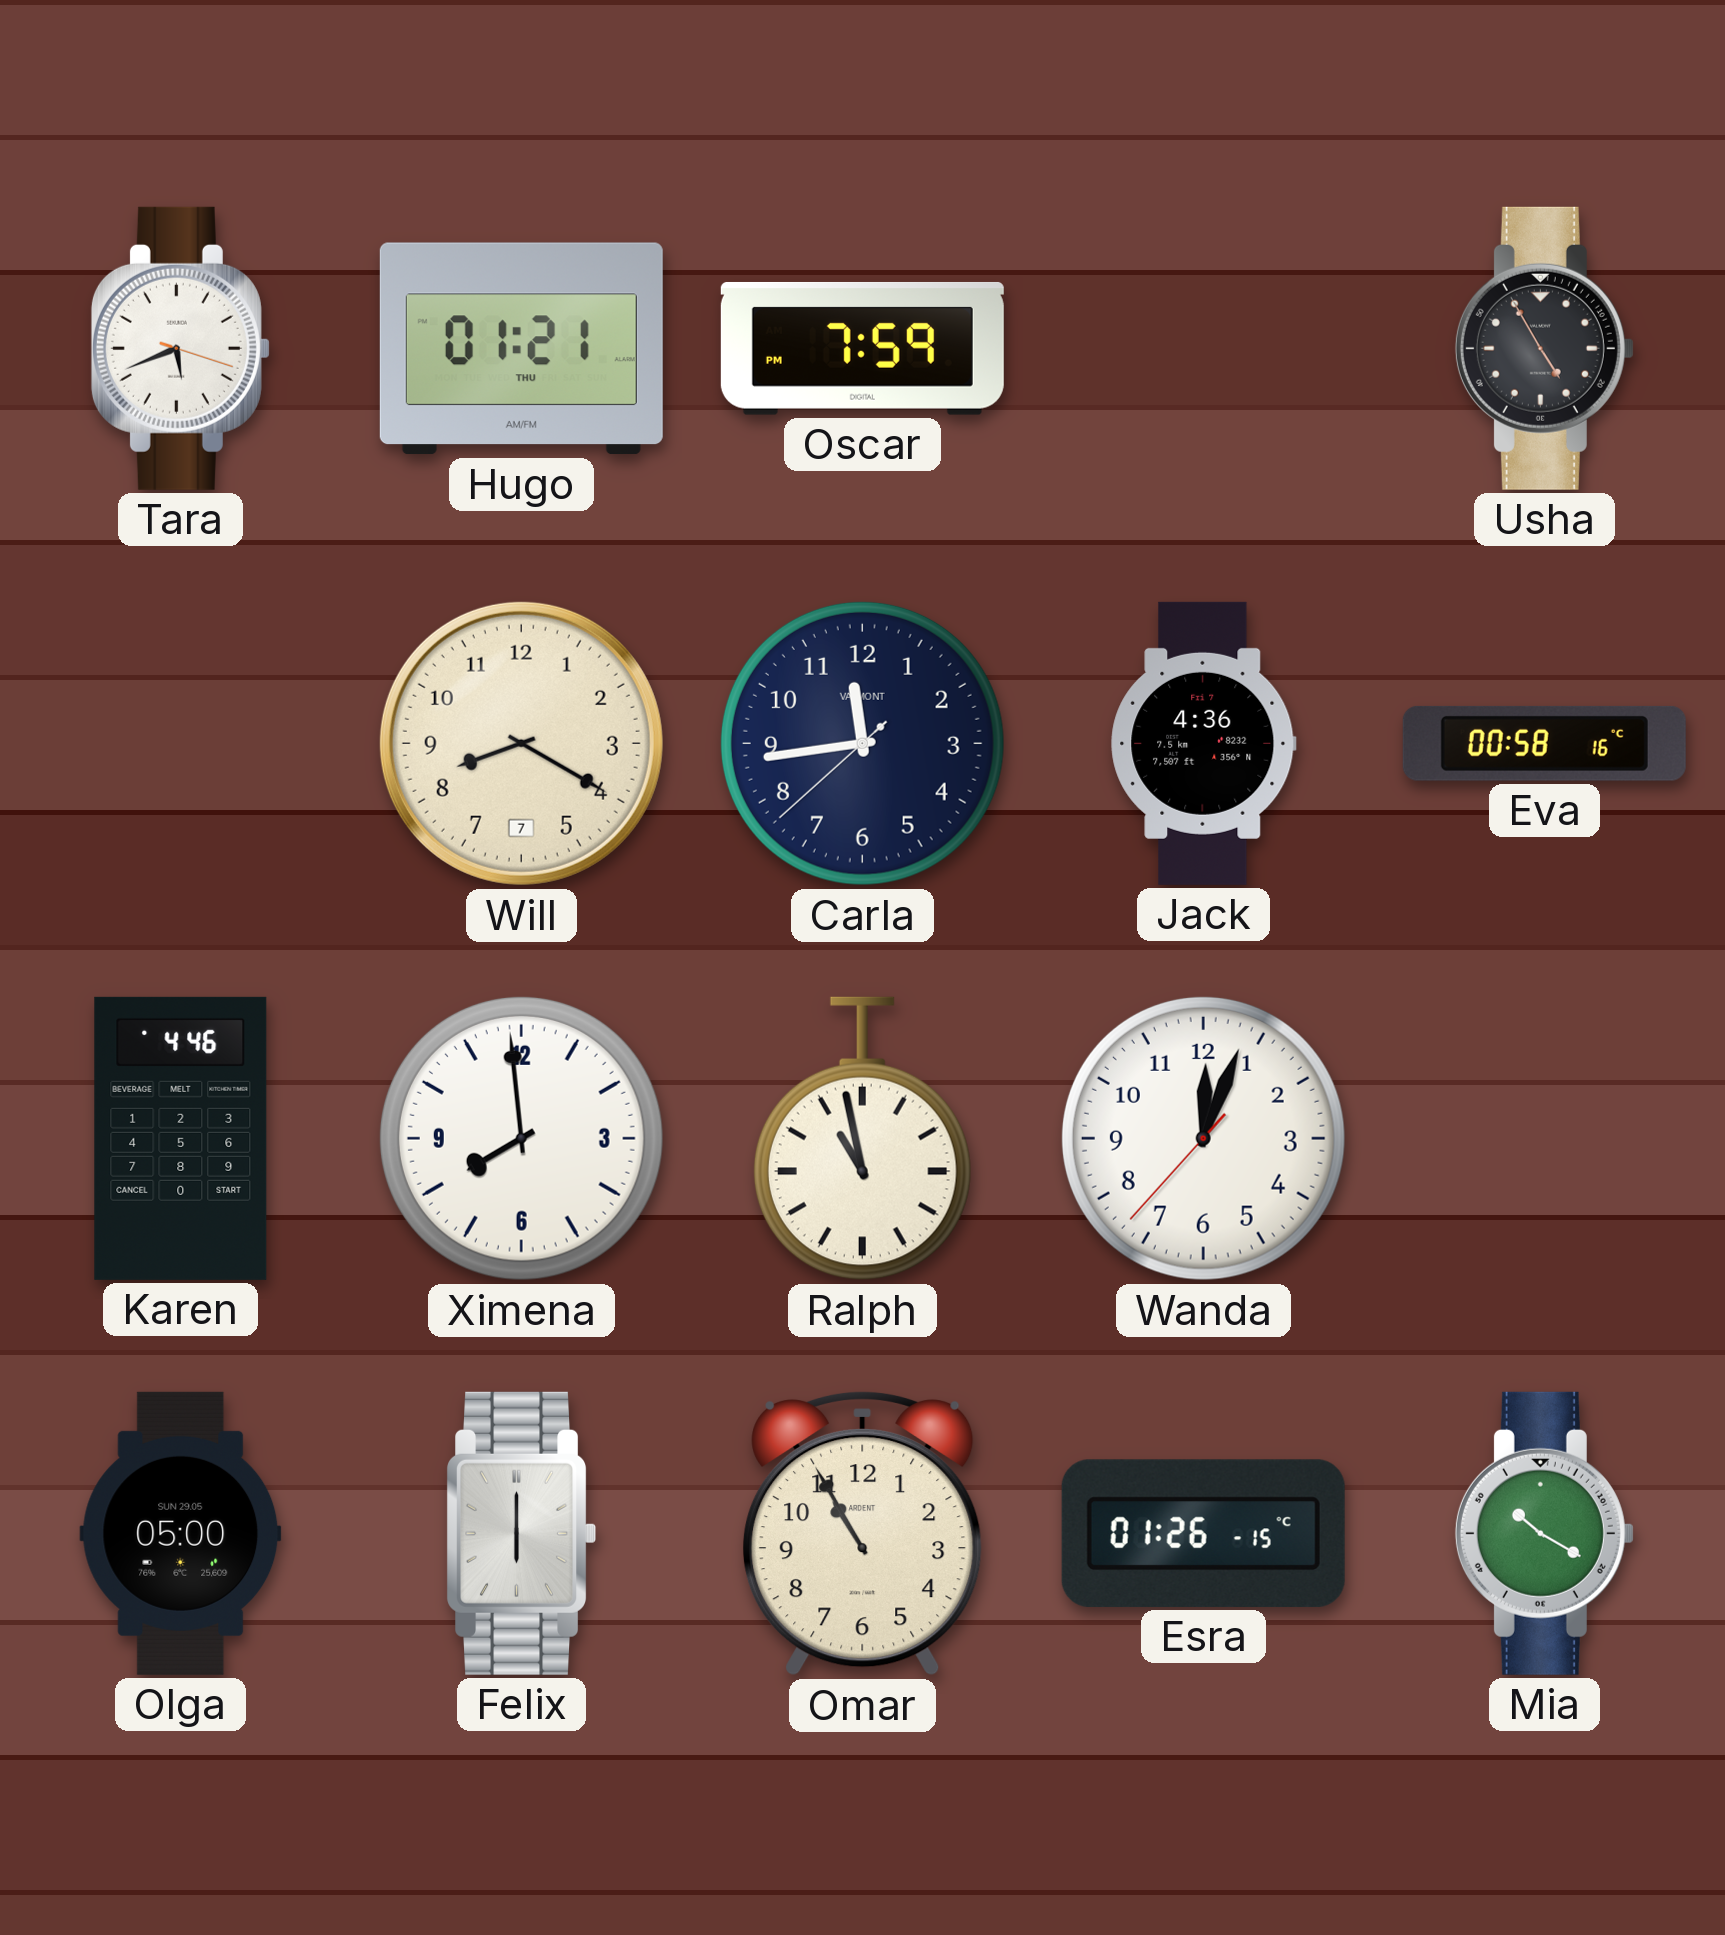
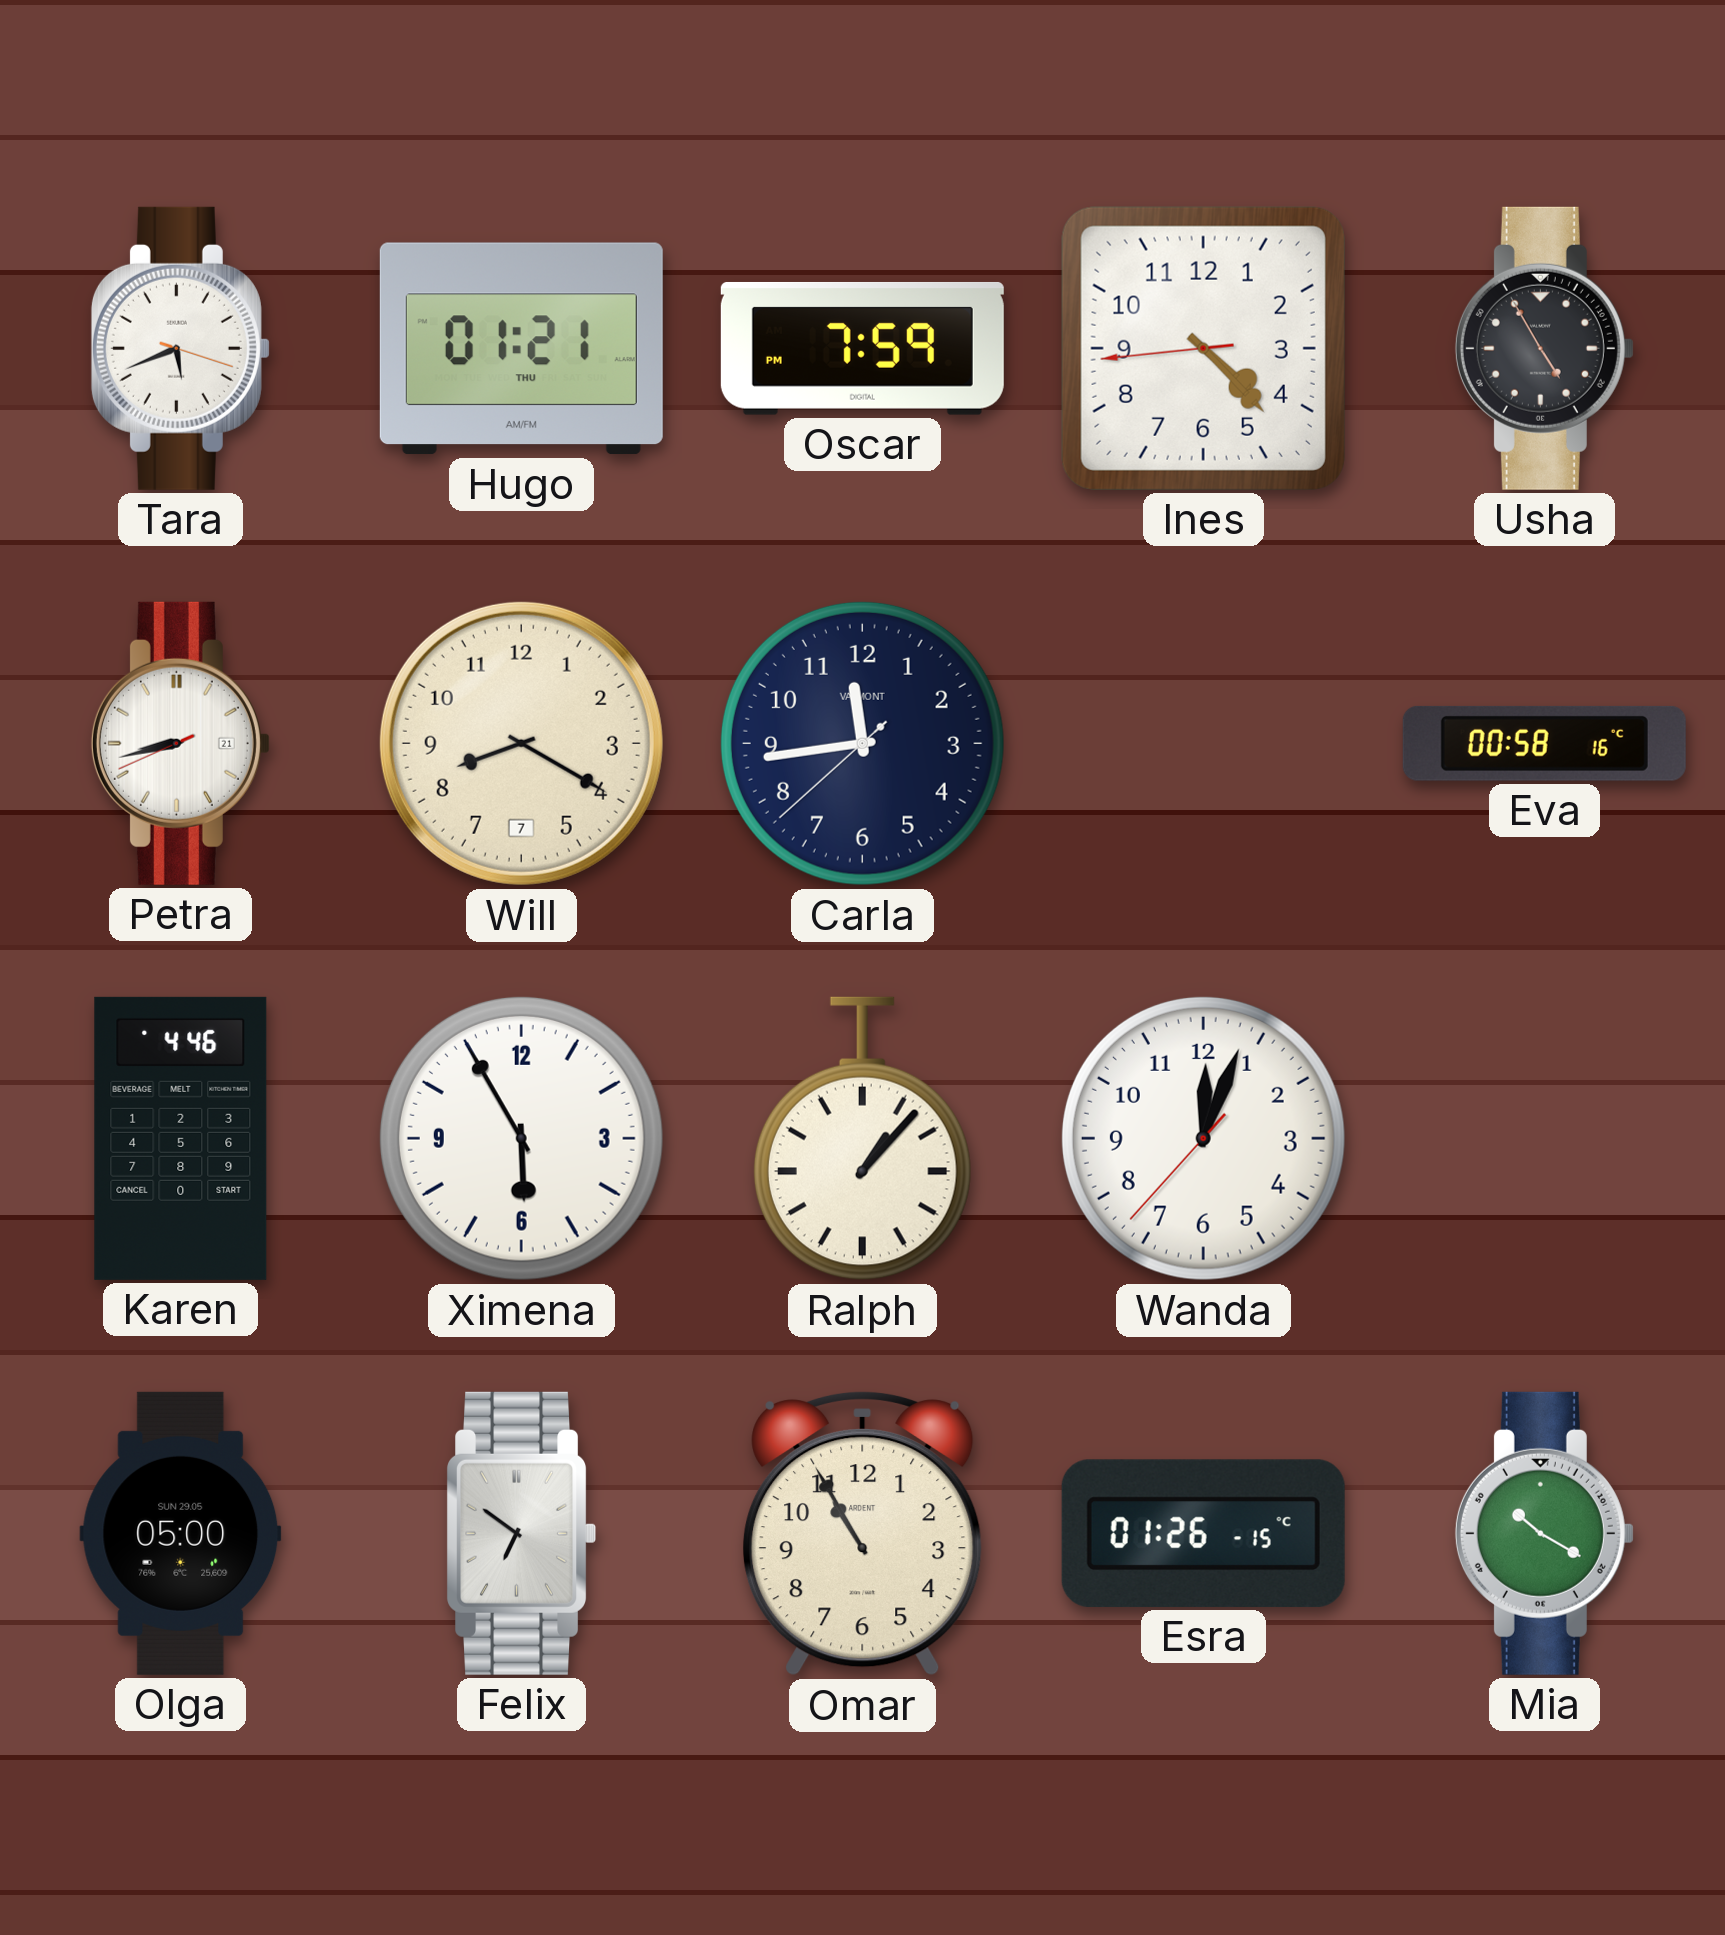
Ines: none -> 4:22 (1203, 348)
Petra: none -> 8:42 (180, 743)
Jack: 4:36 -> none (1204, 743)
Ximena: 7:59 -> 5:55 (521, 1138)
Ralph: 10:58 -> 1:07 (862, 1139)
Felix: 6:00 -> 6:51 (521, 1533)
